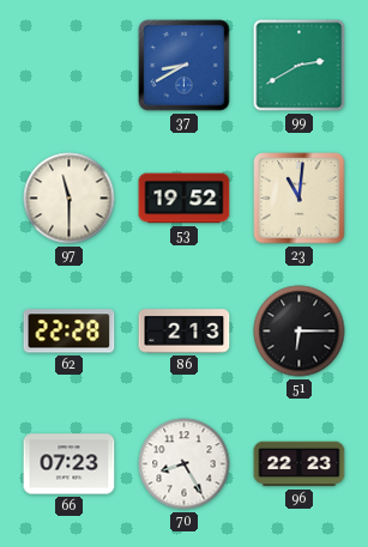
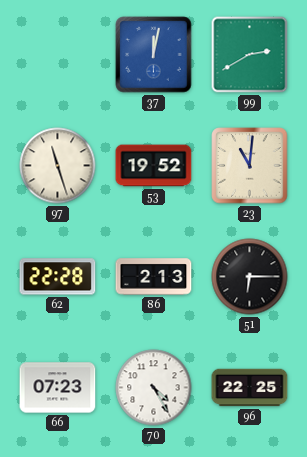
37: 8:40 -> 12:02 (154, 55)
97: 11:30 -> 11:27 (58, 166)
70: 8:25 -> 4:25 (154, 388)
96: 22:23 -> 22:25 (250, 388)
